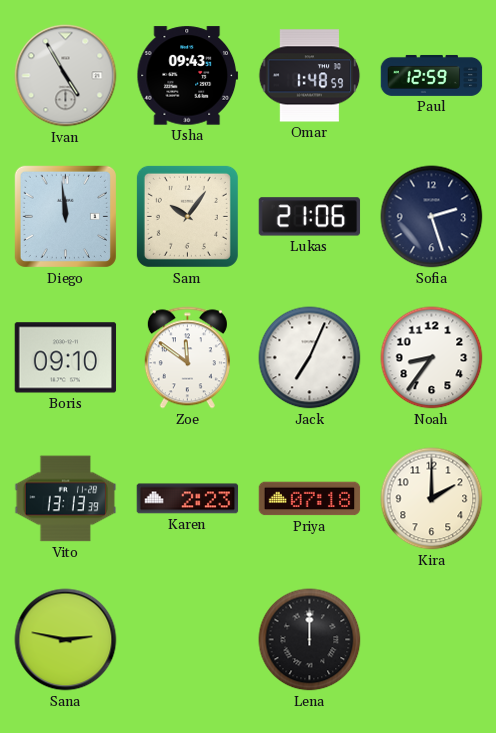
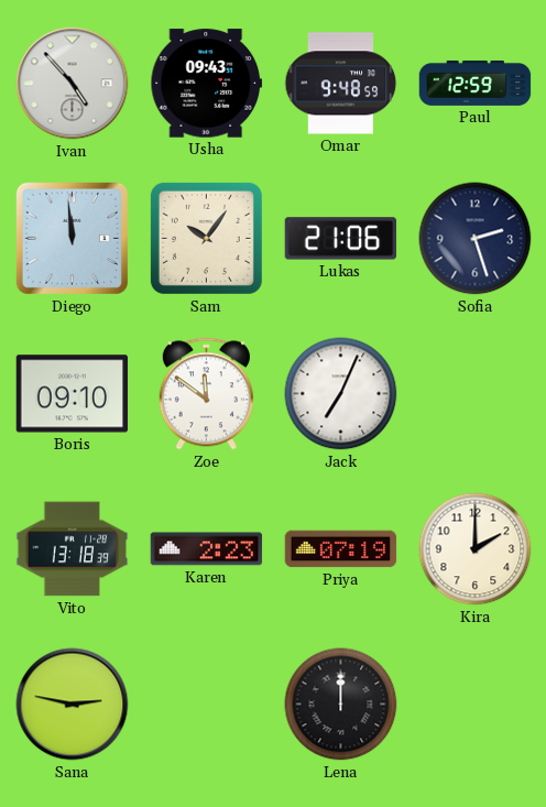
Ivan: 4:55 -> 4:53 (73, 84)
Omar: 1:48 -> 9:48 (341, 84)
Noah: 8:36 -> none (432, 358)
Vito: 13:13 -> 13:18 (73, 549)
Priya: 07:18 -> 07:19 (341, 549)
